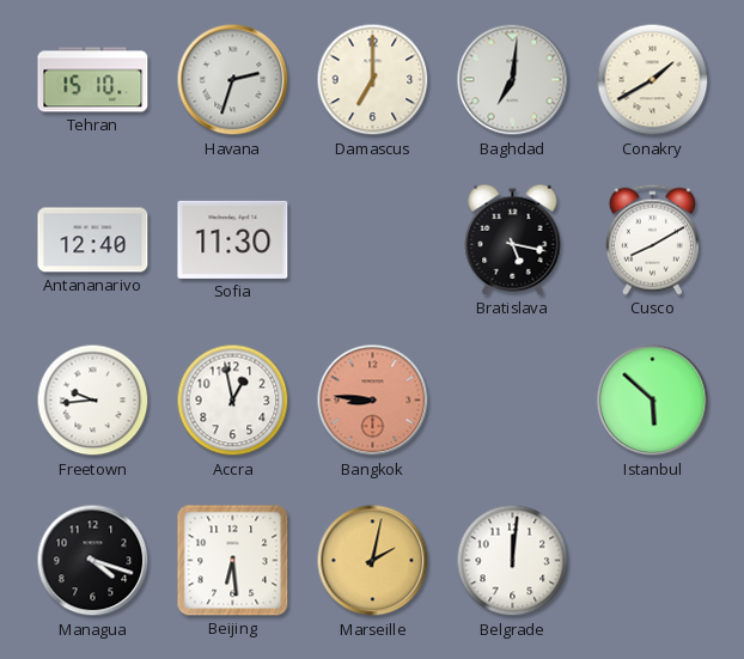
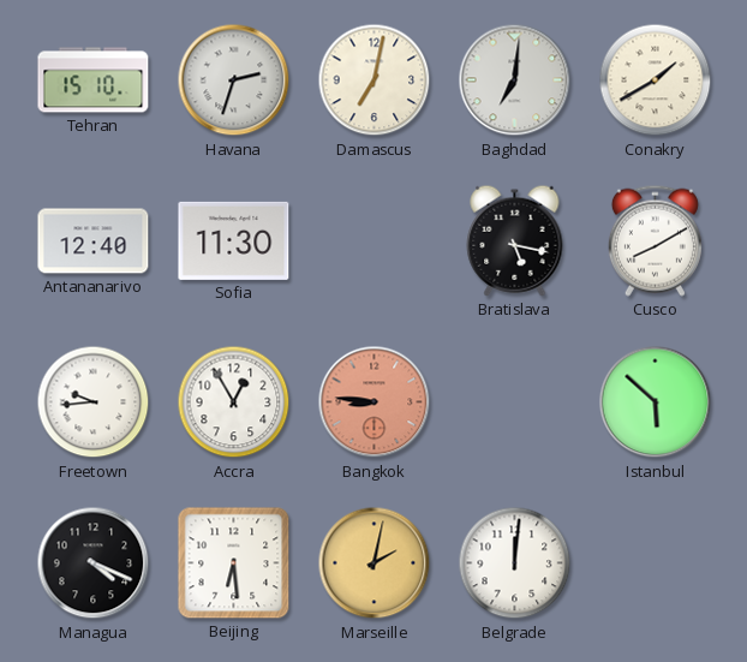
Damascus: 7:00 -> 7:02 (375, 80)
Accra: 12:58 -> 12:55 (234, 402)
Managua: 4:18 -> 4:19 (94, 563)
